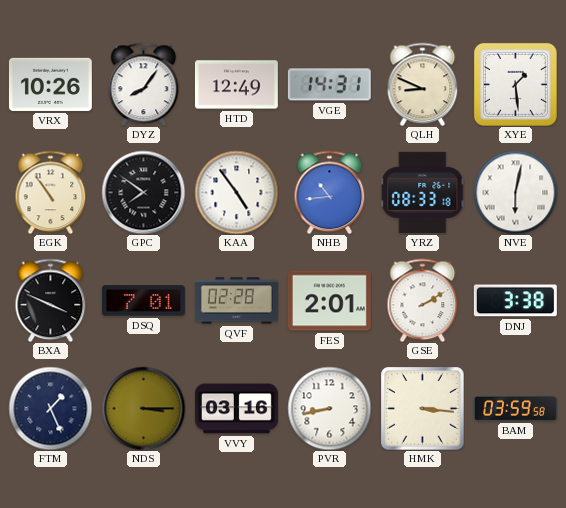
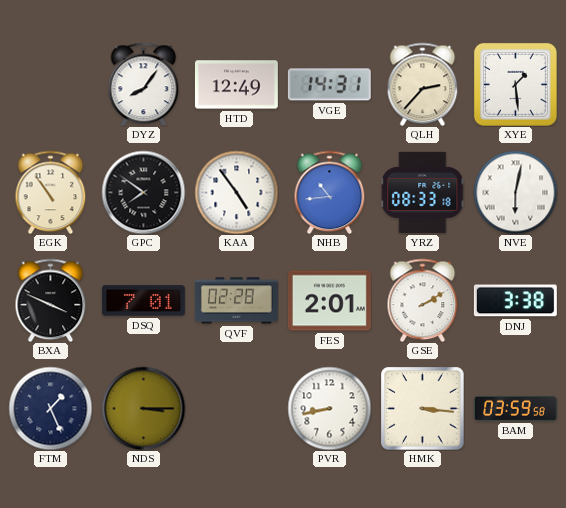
VRX: 10:26 -> none (50, 84)
QLH: 8:49 -> 2:37 (423, 84)
VVY: 03:16 -> none (236, 409)
